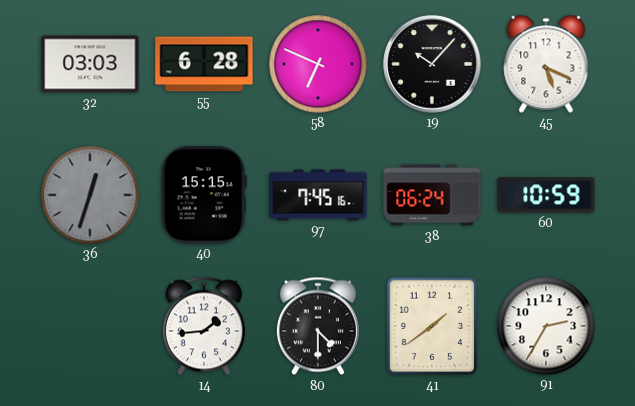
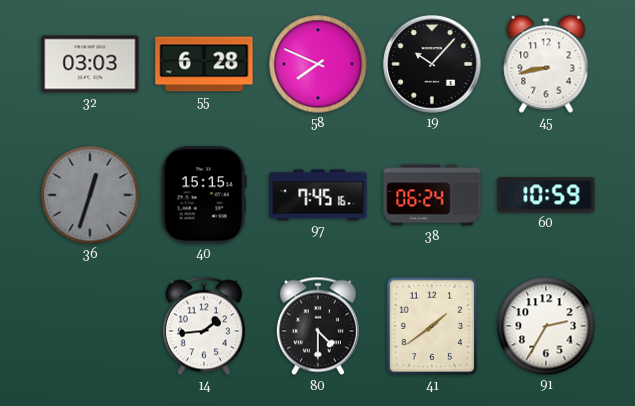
58: 6:49 -> 7:49 (318, 64)
45: 5:19 -> 8:43 (546, 64)
